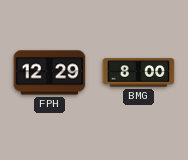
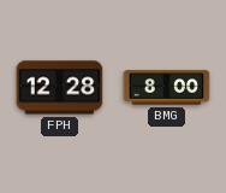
FPH: 12:29 -> 12:28 (60, 88)
